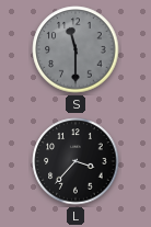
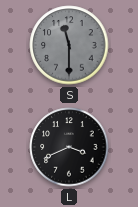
L: 3:37 -> 3:41 (69, 147)
